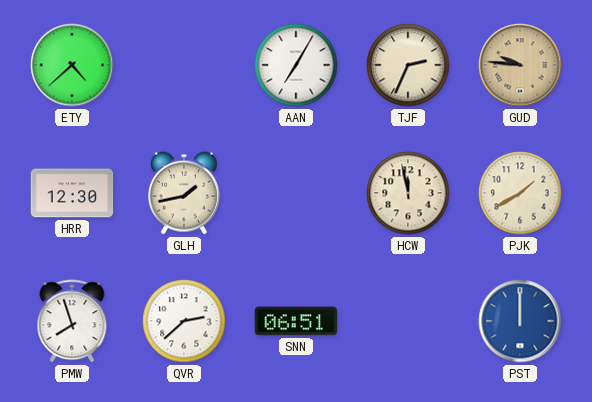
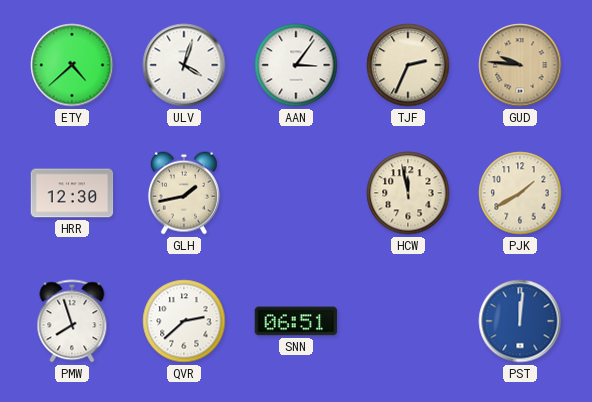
ULV: none -> 4:03 (184, 65)
AAN: 7:05 -> 3:06 (296, 65)
PST: 12:00 -> 12:01 (520, 321)
